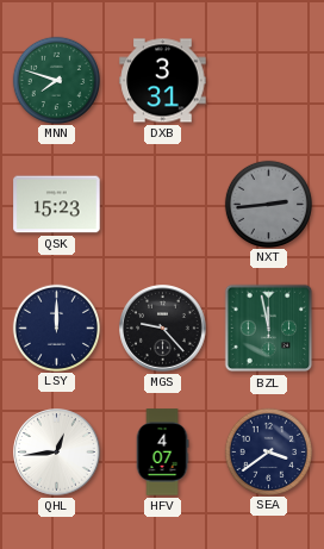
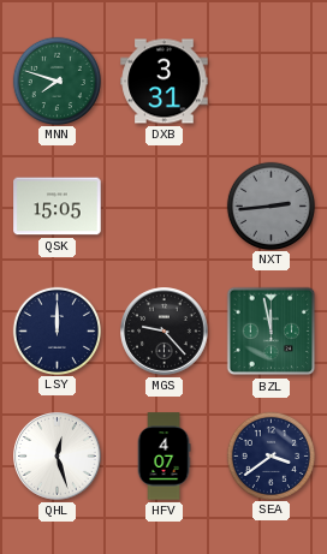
QSK: 15:23 -> 15:05 (58, 207)
QHL: 12:44 -> 12:27 (58, 457)
